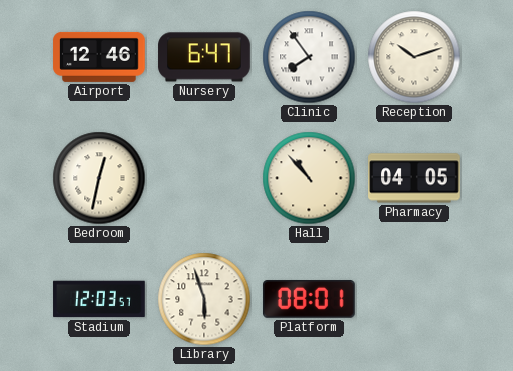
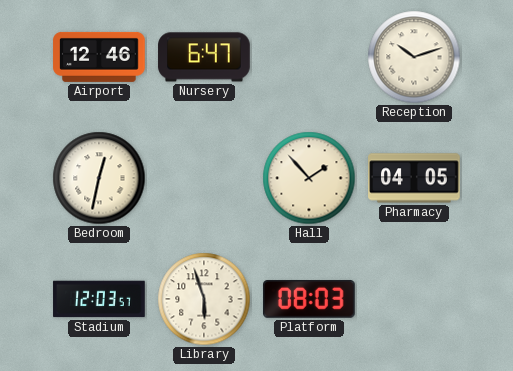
Clinic: 7:54 -> none (309, 57)
Hall: 10:53 -> 1:53 (309, 178)
Platform: 08:01 -> 08:03 (310, 300)
